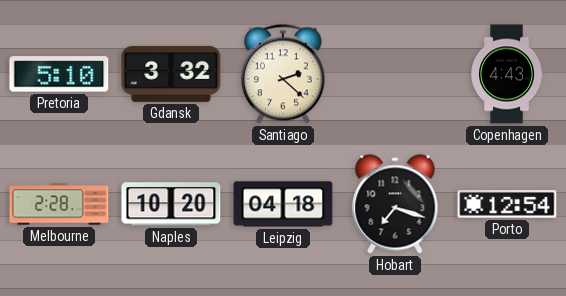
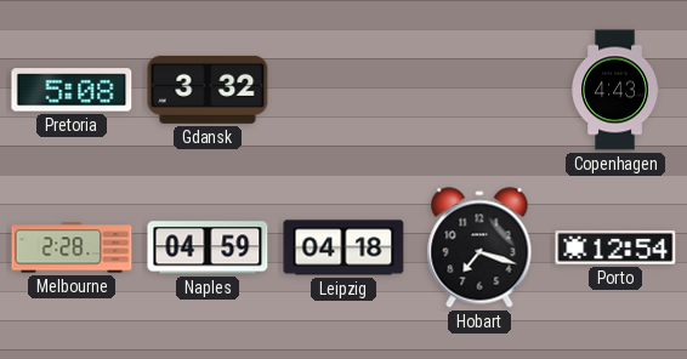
Pretoria: 5:10 -> 5:08 (72, 90)
Santiago: 2:22 -> none (283, 74)
Naples: 10:20 -> 04:59 (208, 247)
